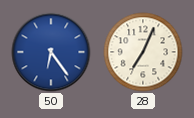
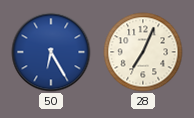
50: 6:24 -> 6:25 (51, 52)
